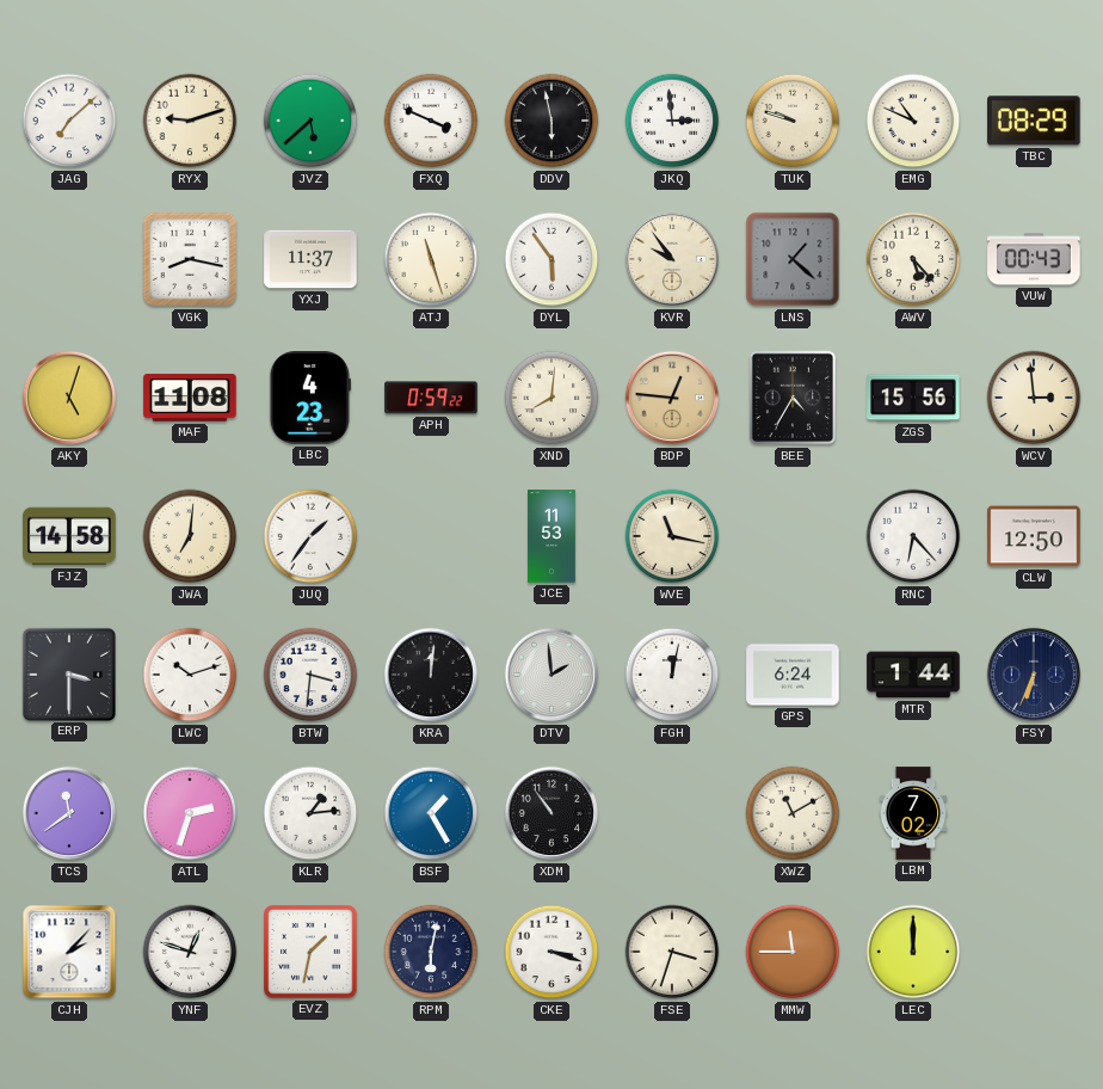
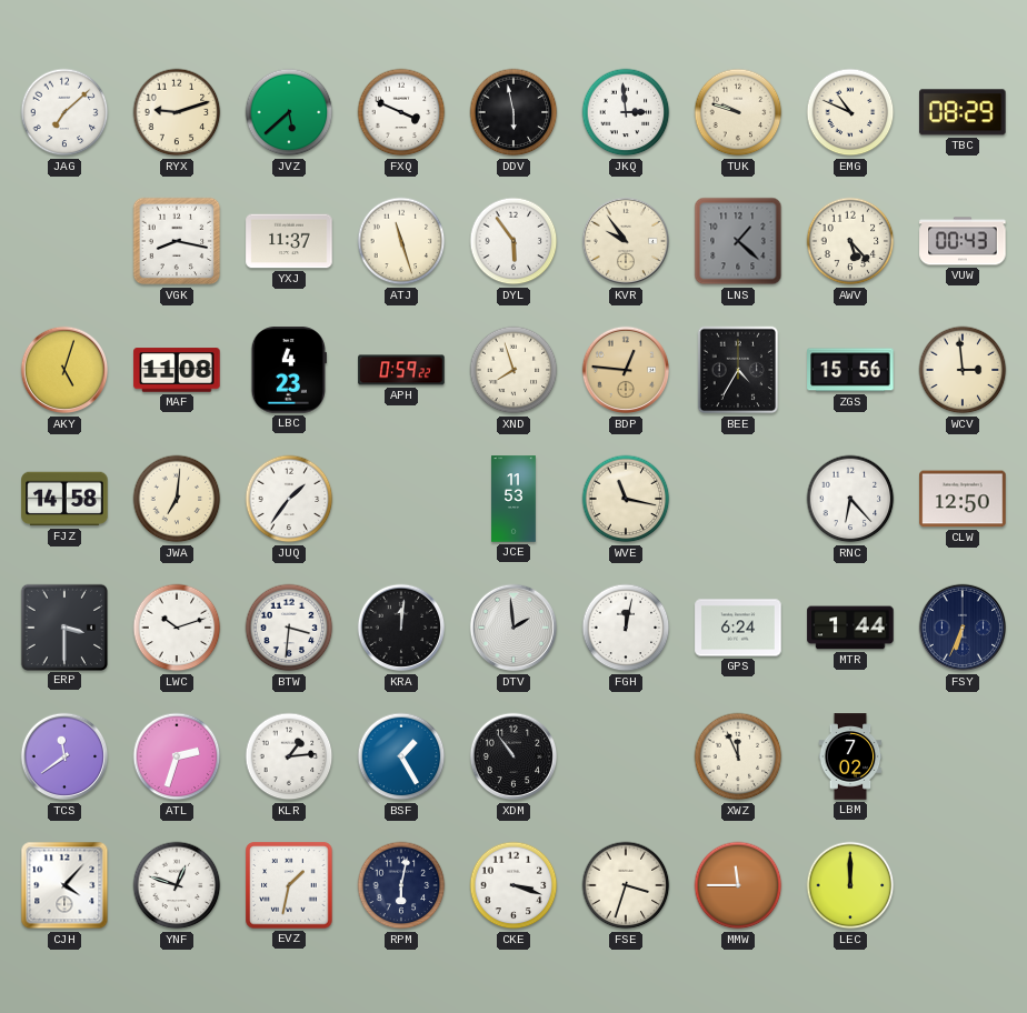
XND: 8:01 -> 7:57 (513, 370)
XWZ: 11:10 -> 11:56 (738, 756)
CJH: 2:07 -> 4:07 (64, 885)
